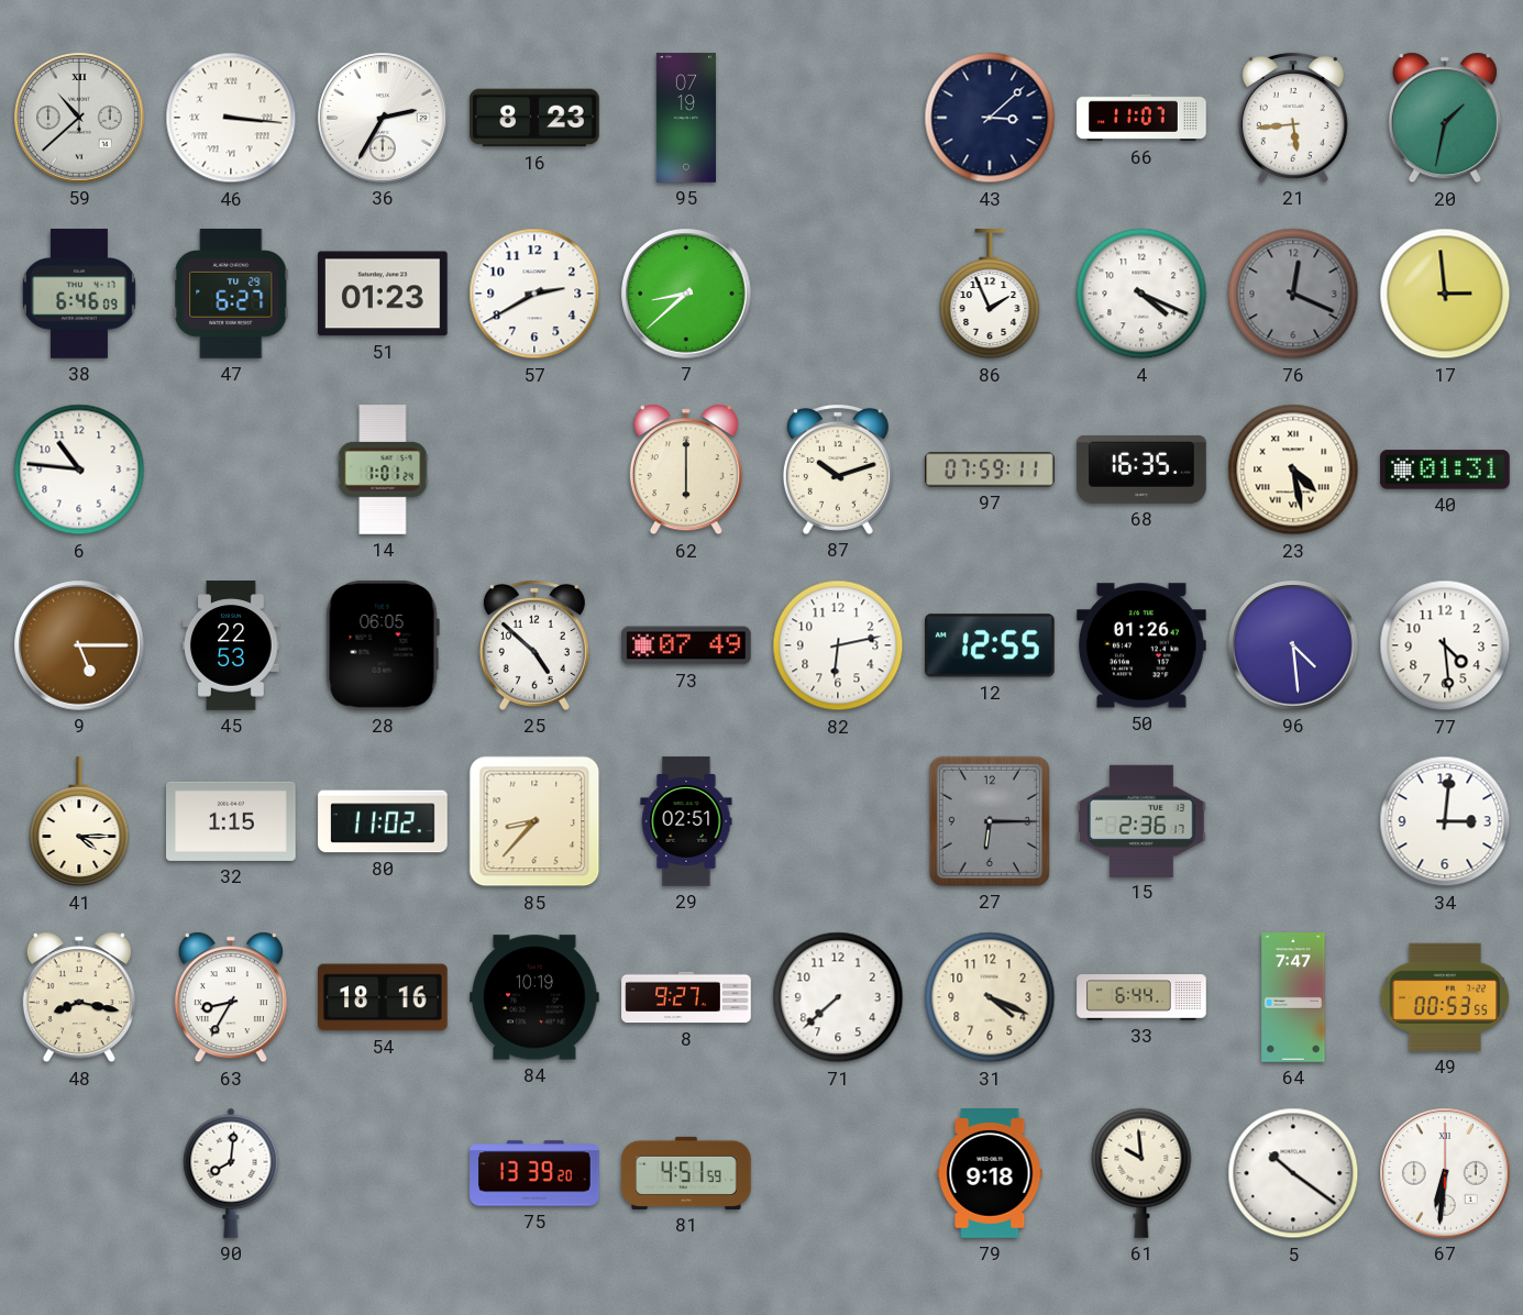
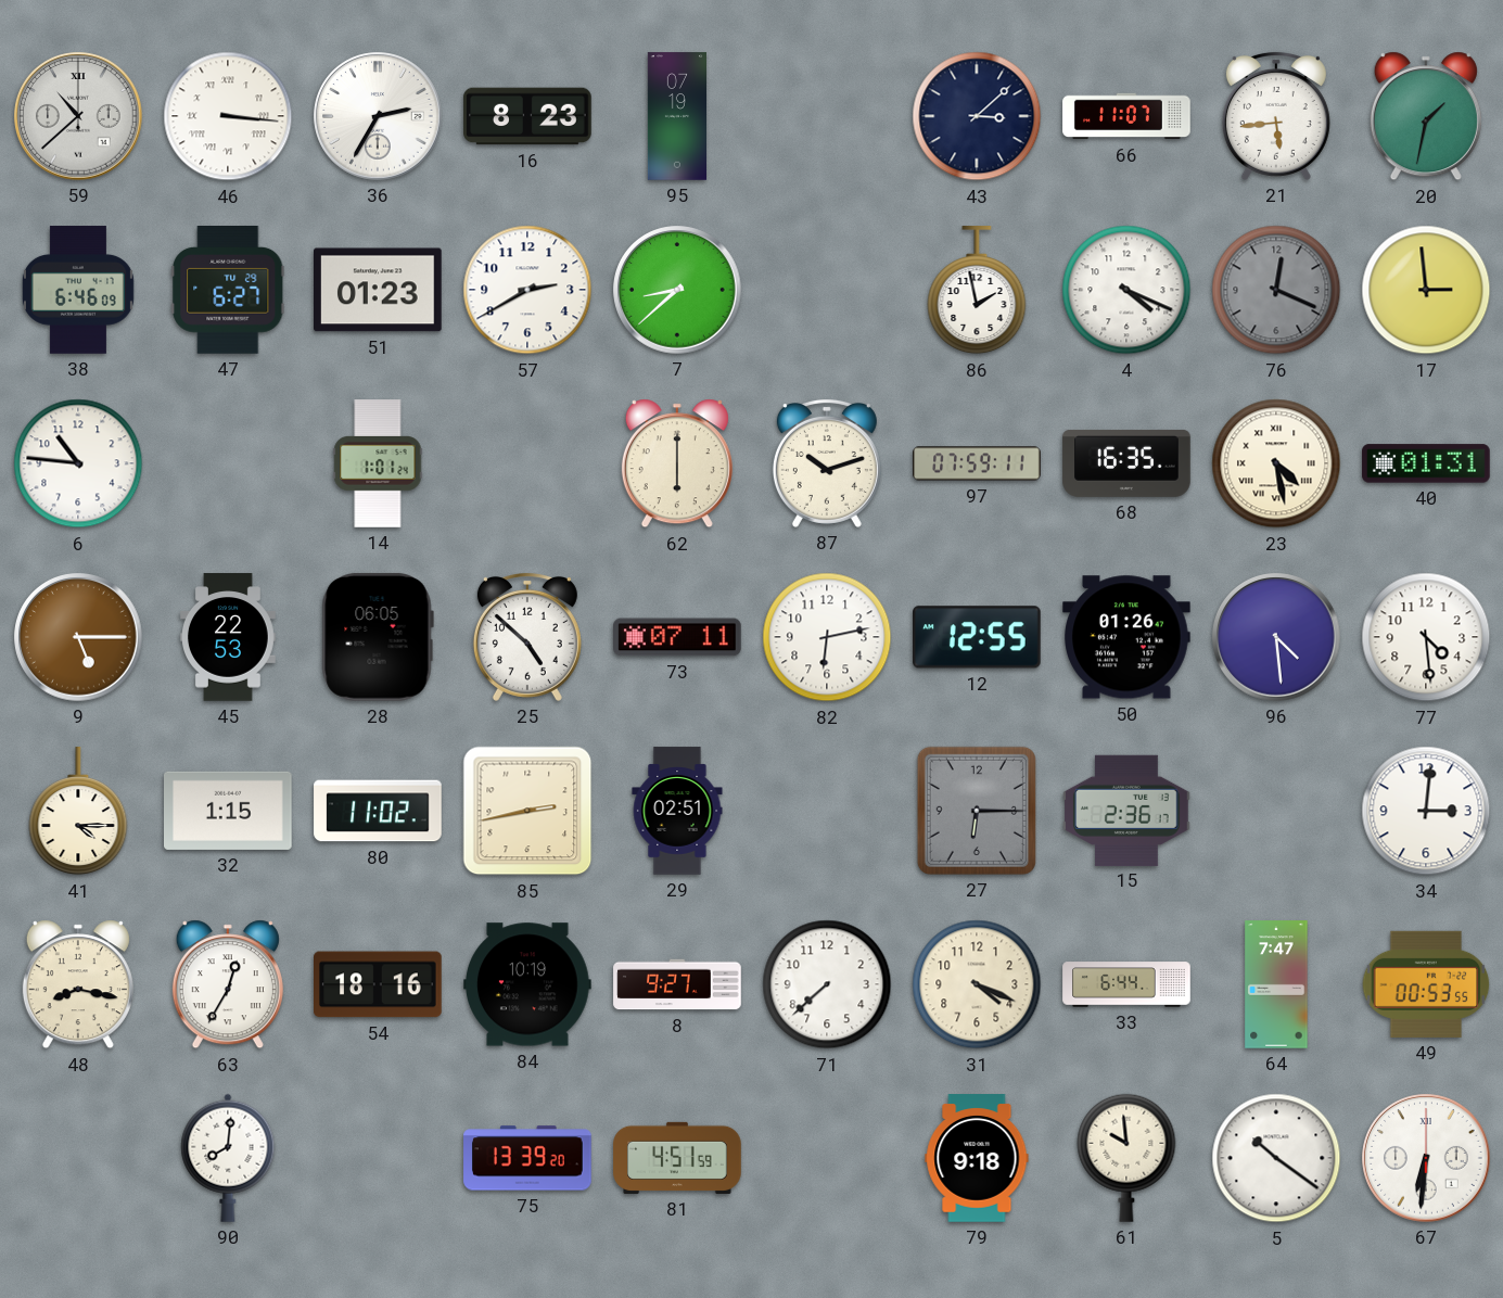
86: 1:56 -> 1:58 (977, 291)
73: 07:49 -> 07:11 (677, 637)
85: 8:37 -> 2:43 (527, 811)
63: 8:35 -> 12:35 (228, 984)
